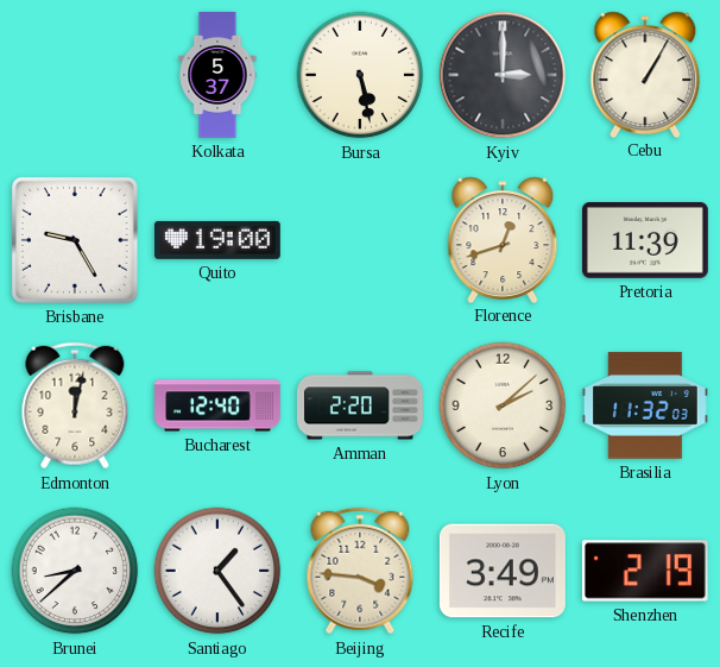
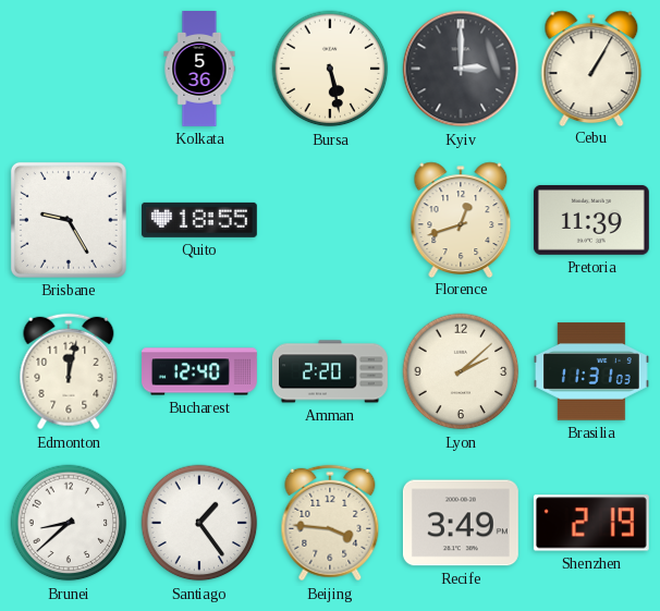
Kolkata: 5:37 -> 5:36 (199, 70)
Quito: 19:00 -> 18:55 (199, 220)
Brasilia: 11:32 -> 11:31 (591, 371)
